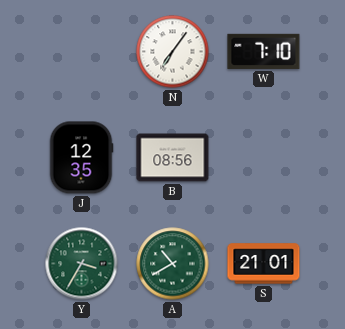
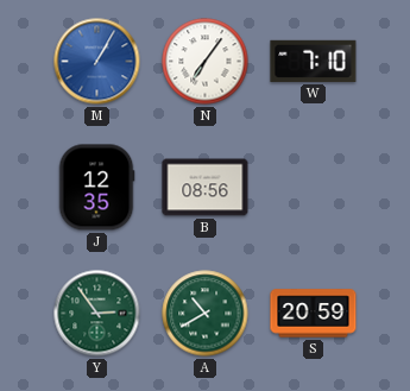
M: none -> 1:05 (97, 62)
Y: 3:35 -> 2:54 (97, 314)
S: 21:01 -> 20:59 (314, 314)
